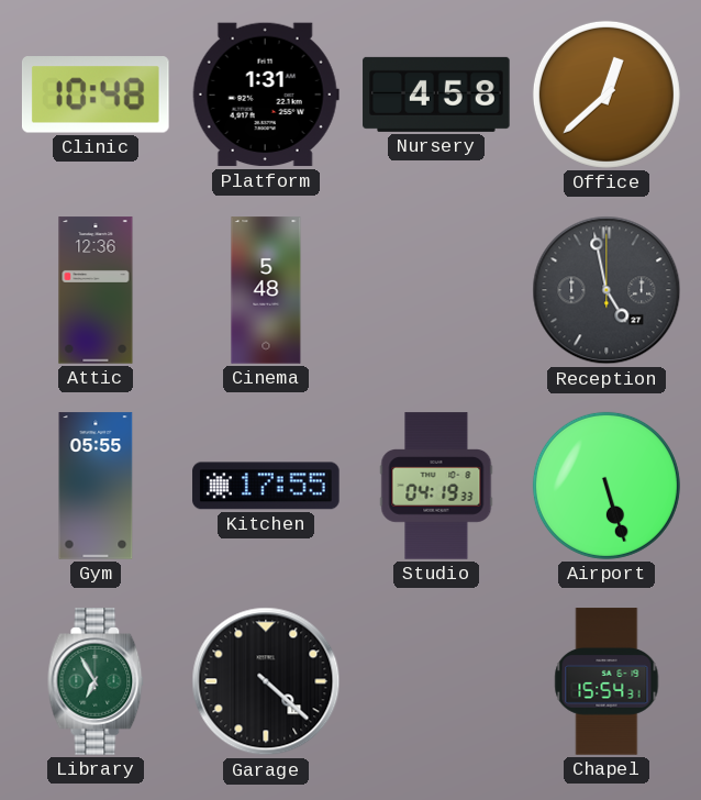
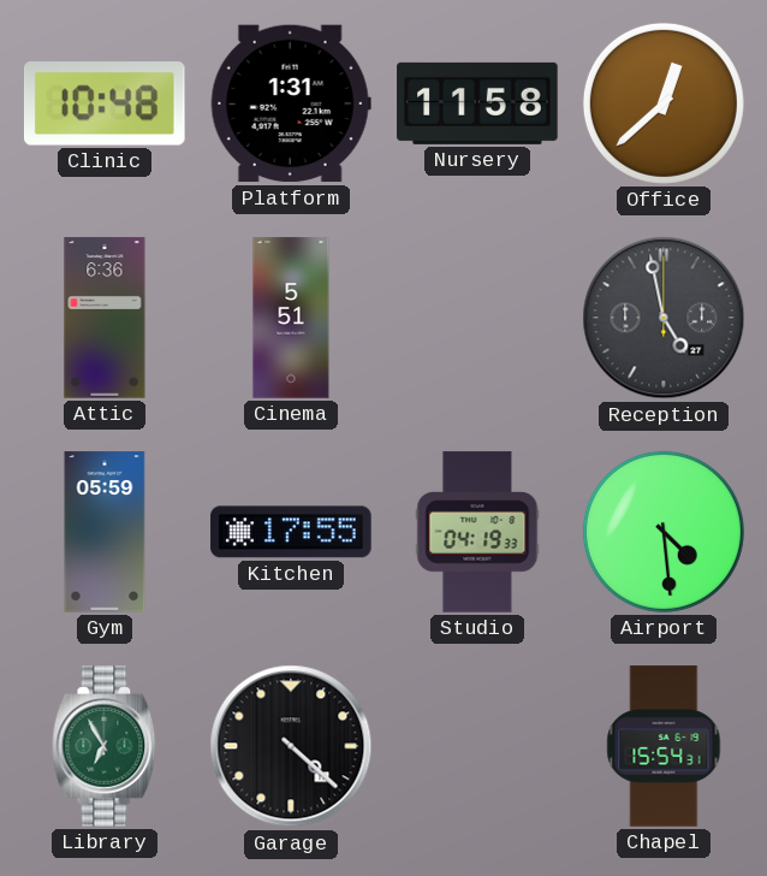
Nursery: 4:58 -> 11:58 (477, 103)
Attic: 12:36 -> 6:36 (105, 318)
Cinema: 5:48 -> 5:51 (291, 318)
Gym: 05:55 -> 05:59 (105, 532)
Airport: 5:27 -> 4:29 (664, 532)
